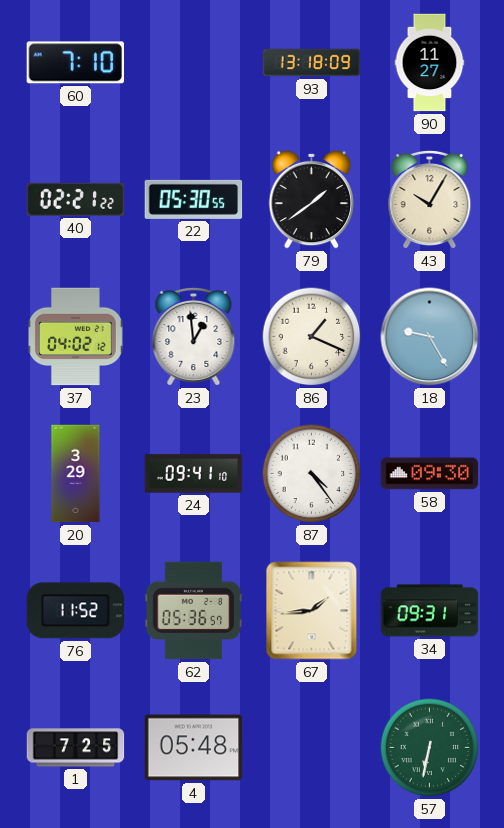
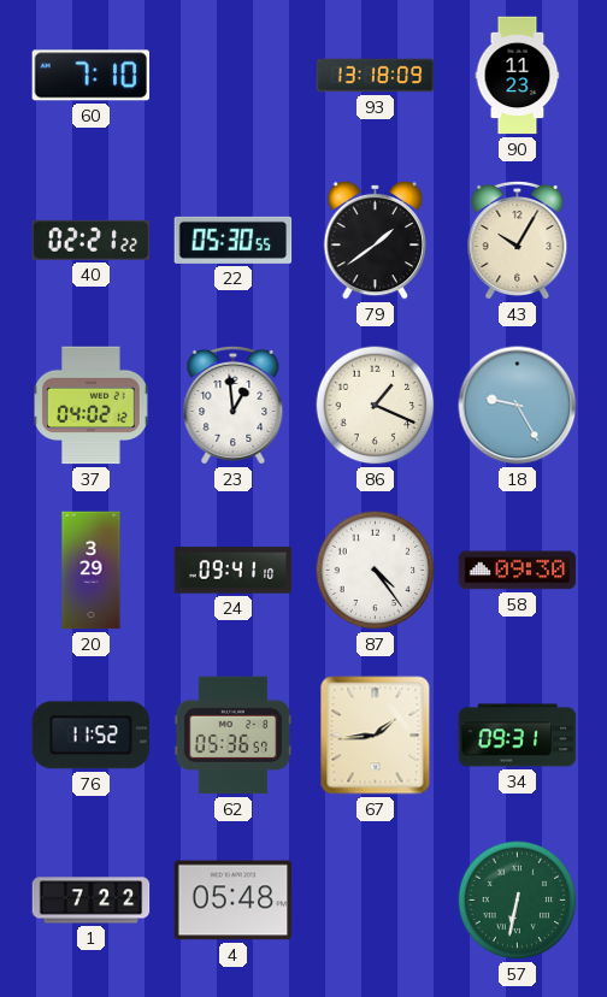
90: 11:27 -> 11:23 (518, 76)
1: 7:25 -> 7:22 (92, 901)
